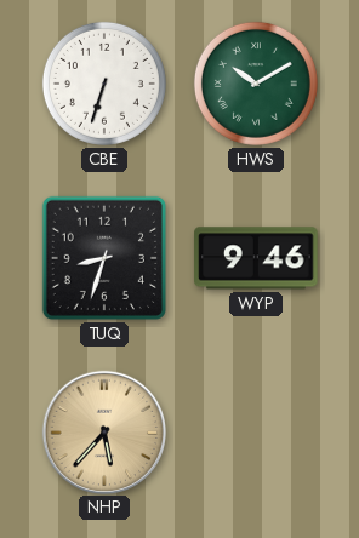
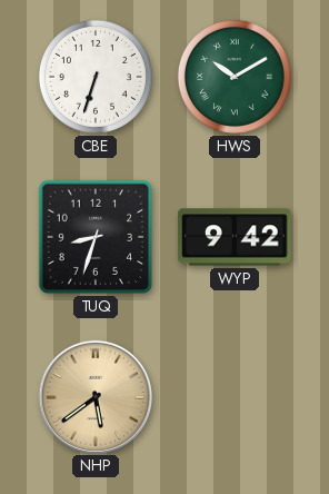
WYP: 9:46 -> 9:42 (235, 237)
NHP: 5:37 -> 5:39 (94, 396)
